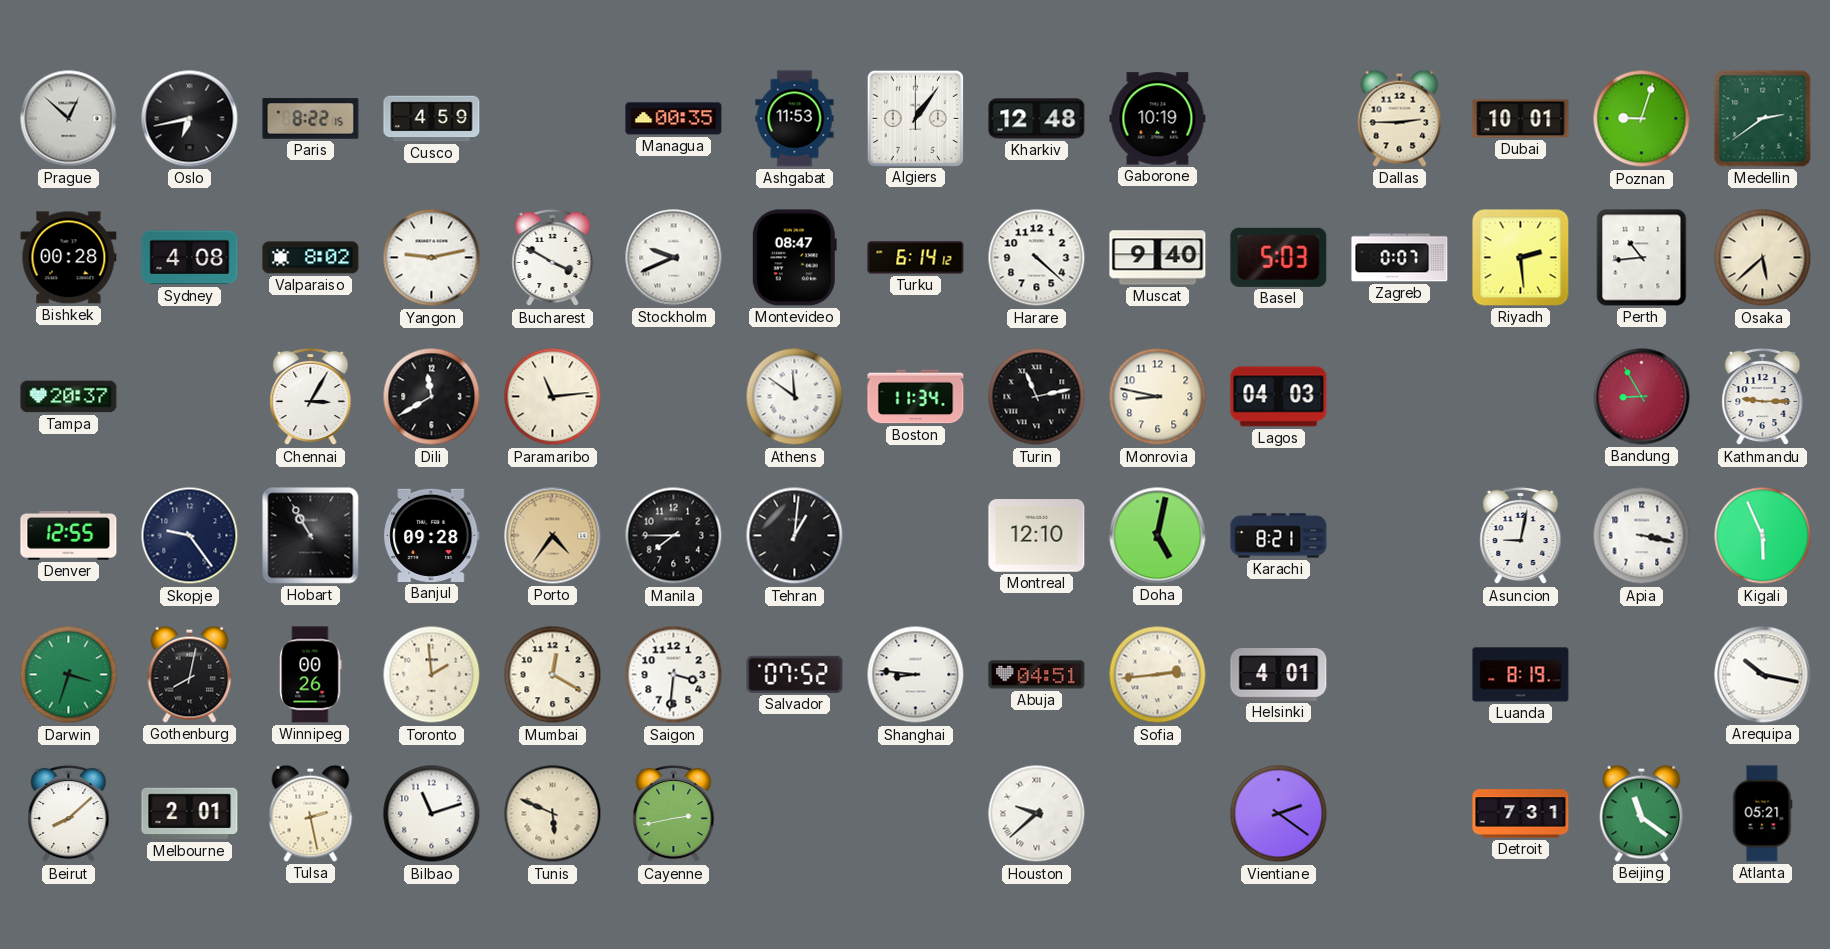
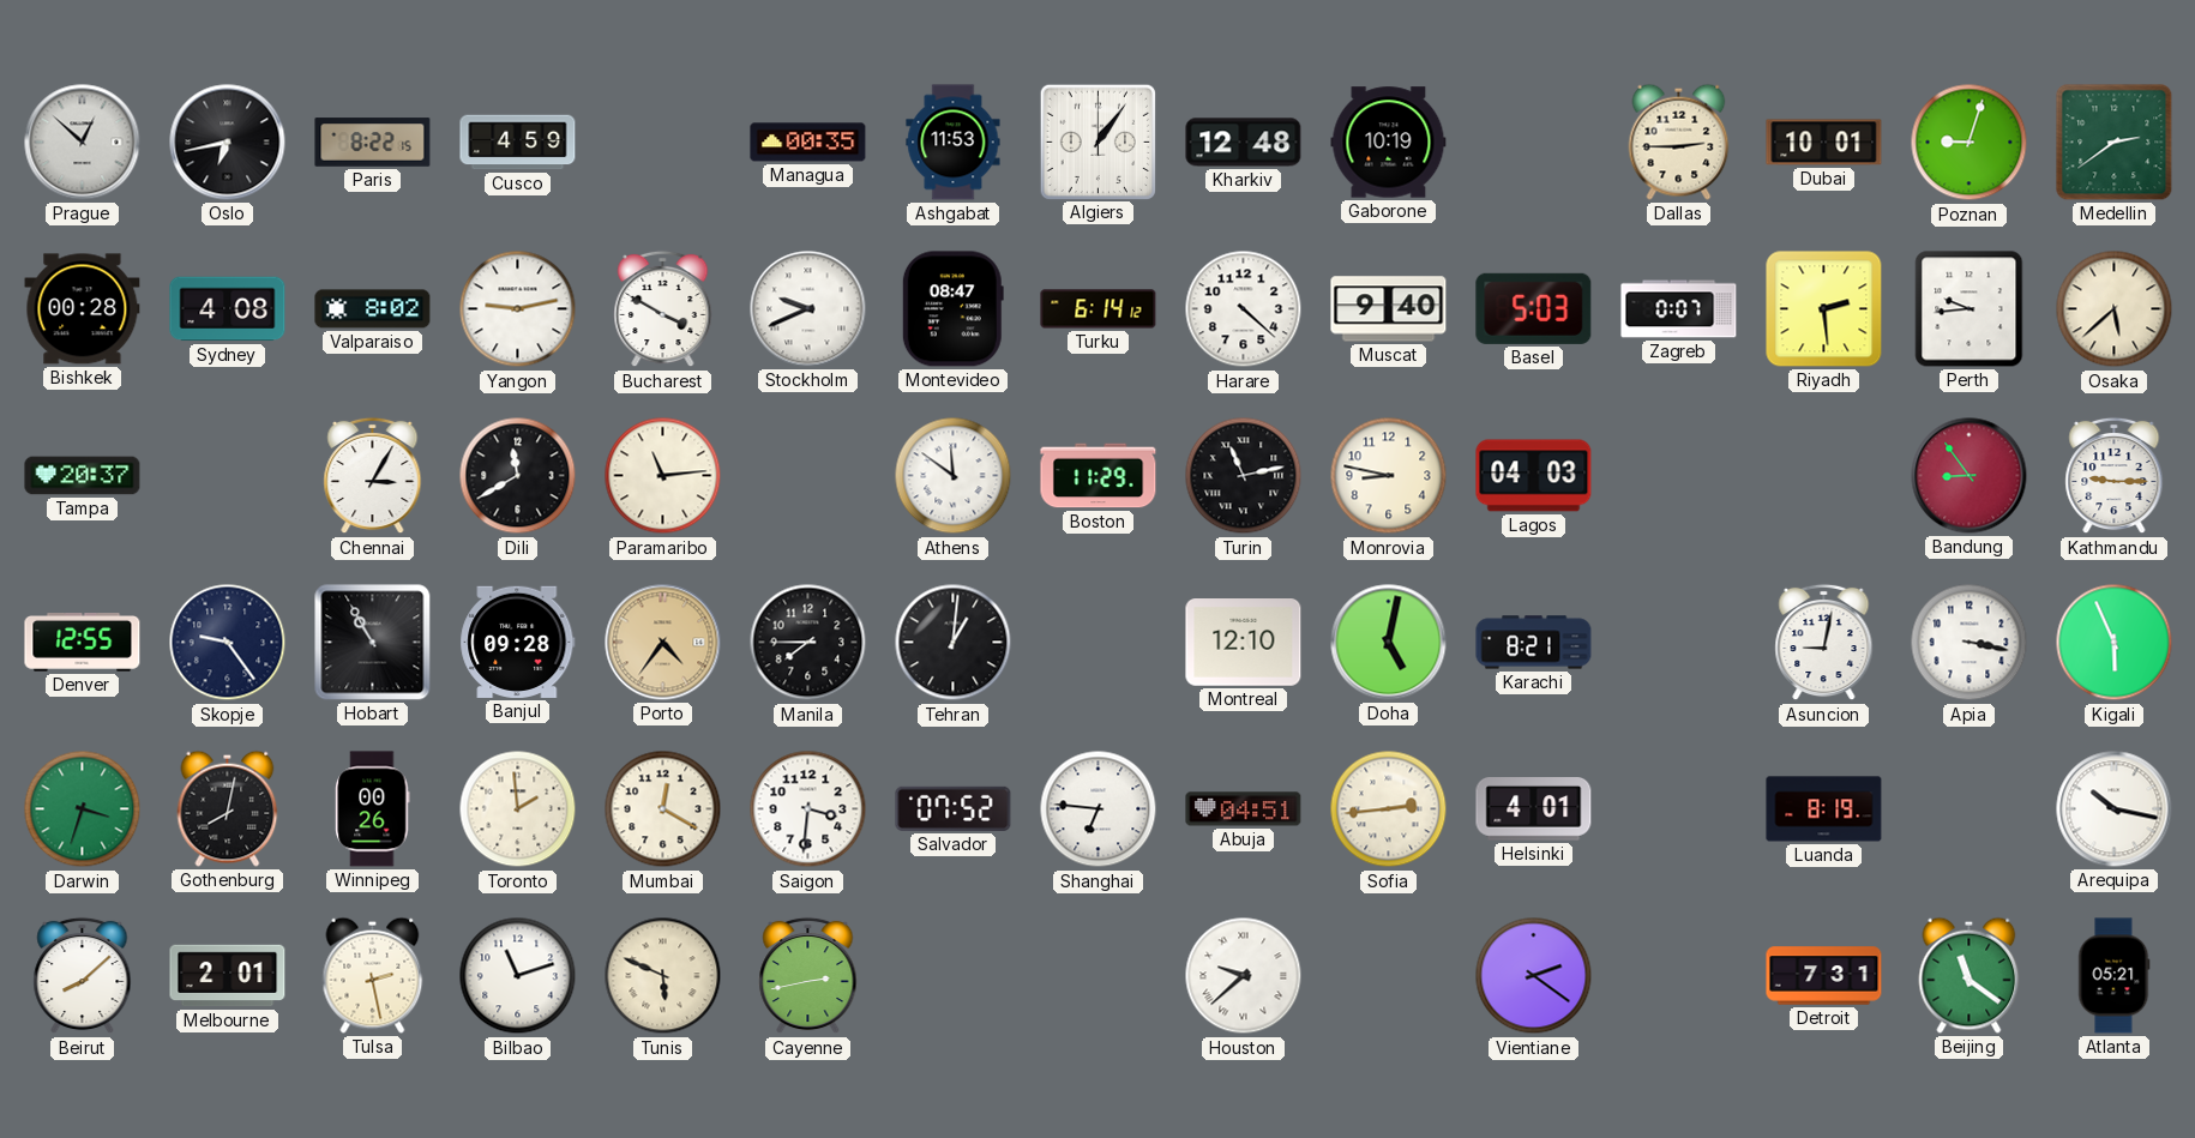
Perth: 10:44 -> 9:44 (1970, 309)
Boston: 11:34 -> 11:29 (1099, 476)
Bandung: 8:55 -> 8:54 (1970, 476)
Shanghai: 8:46 -> 6:46 (1099, 809)
